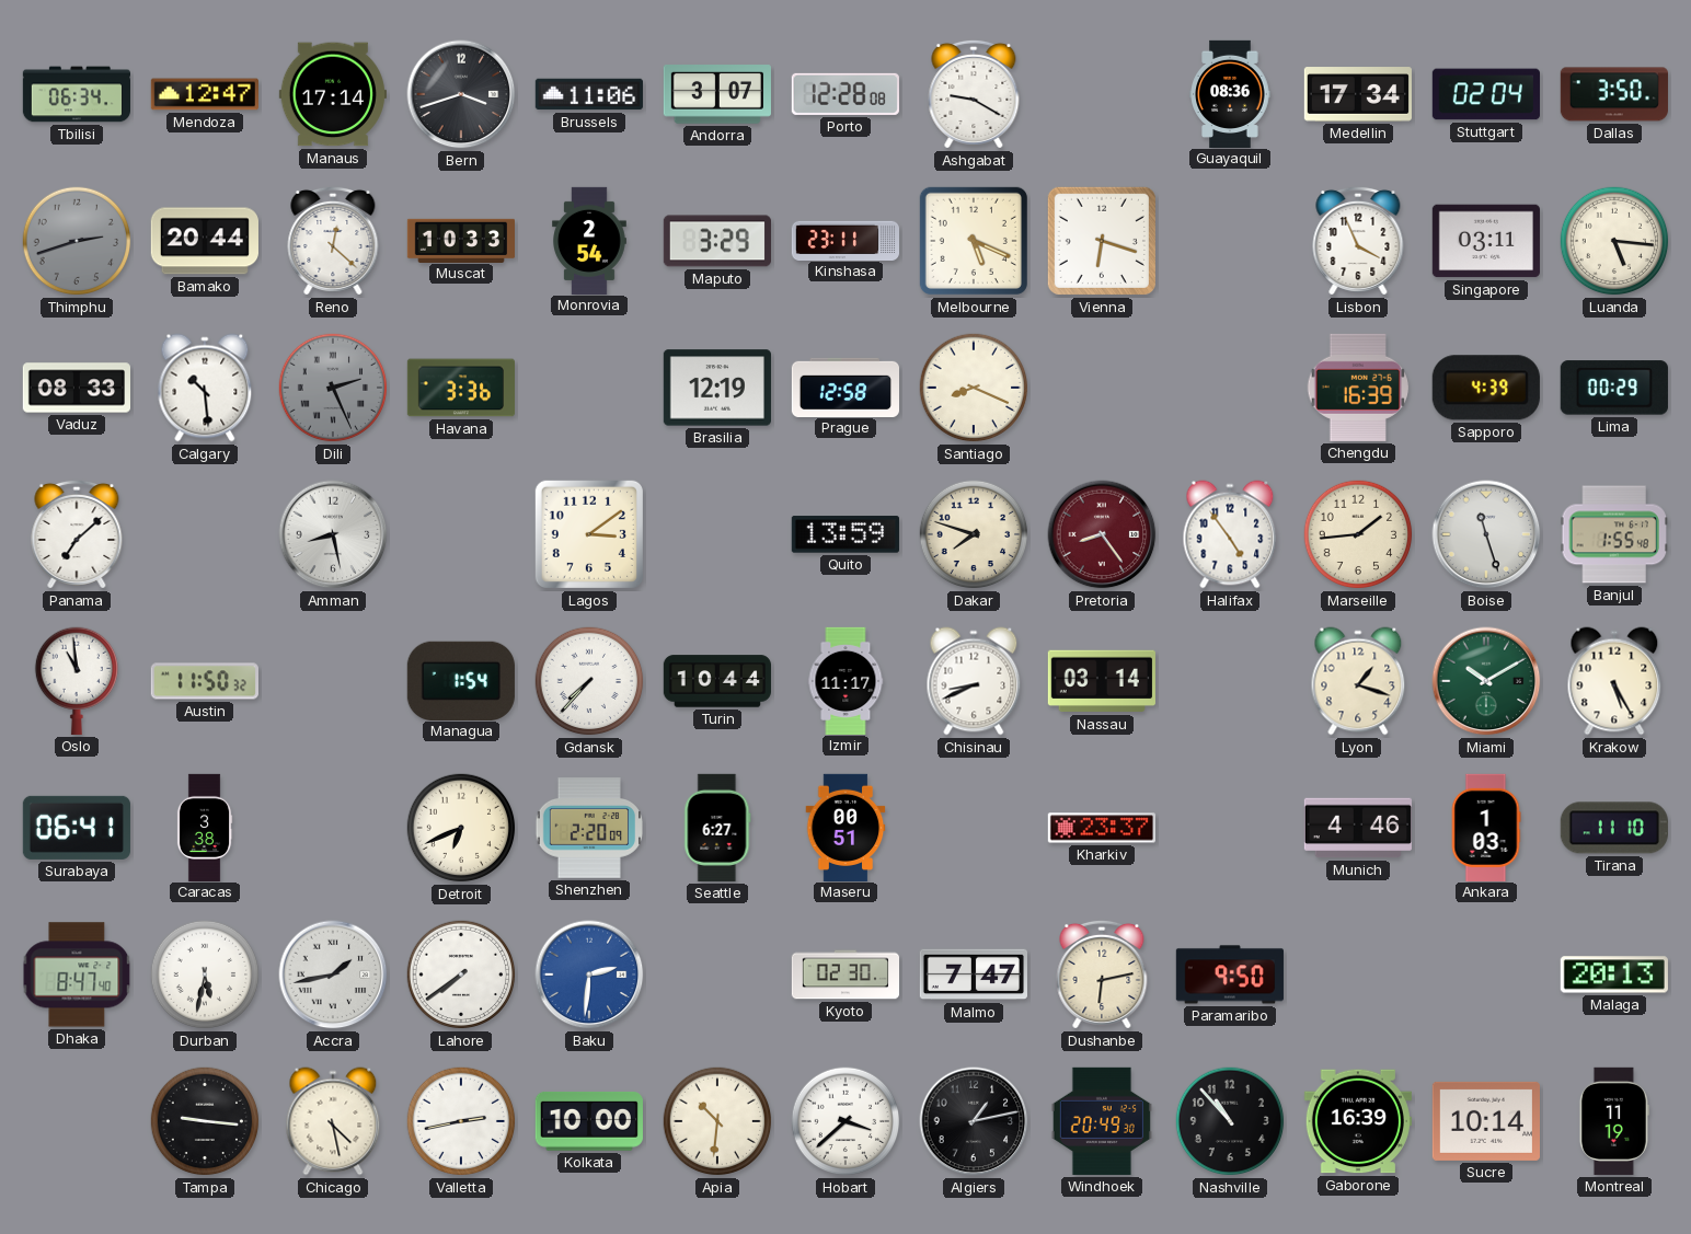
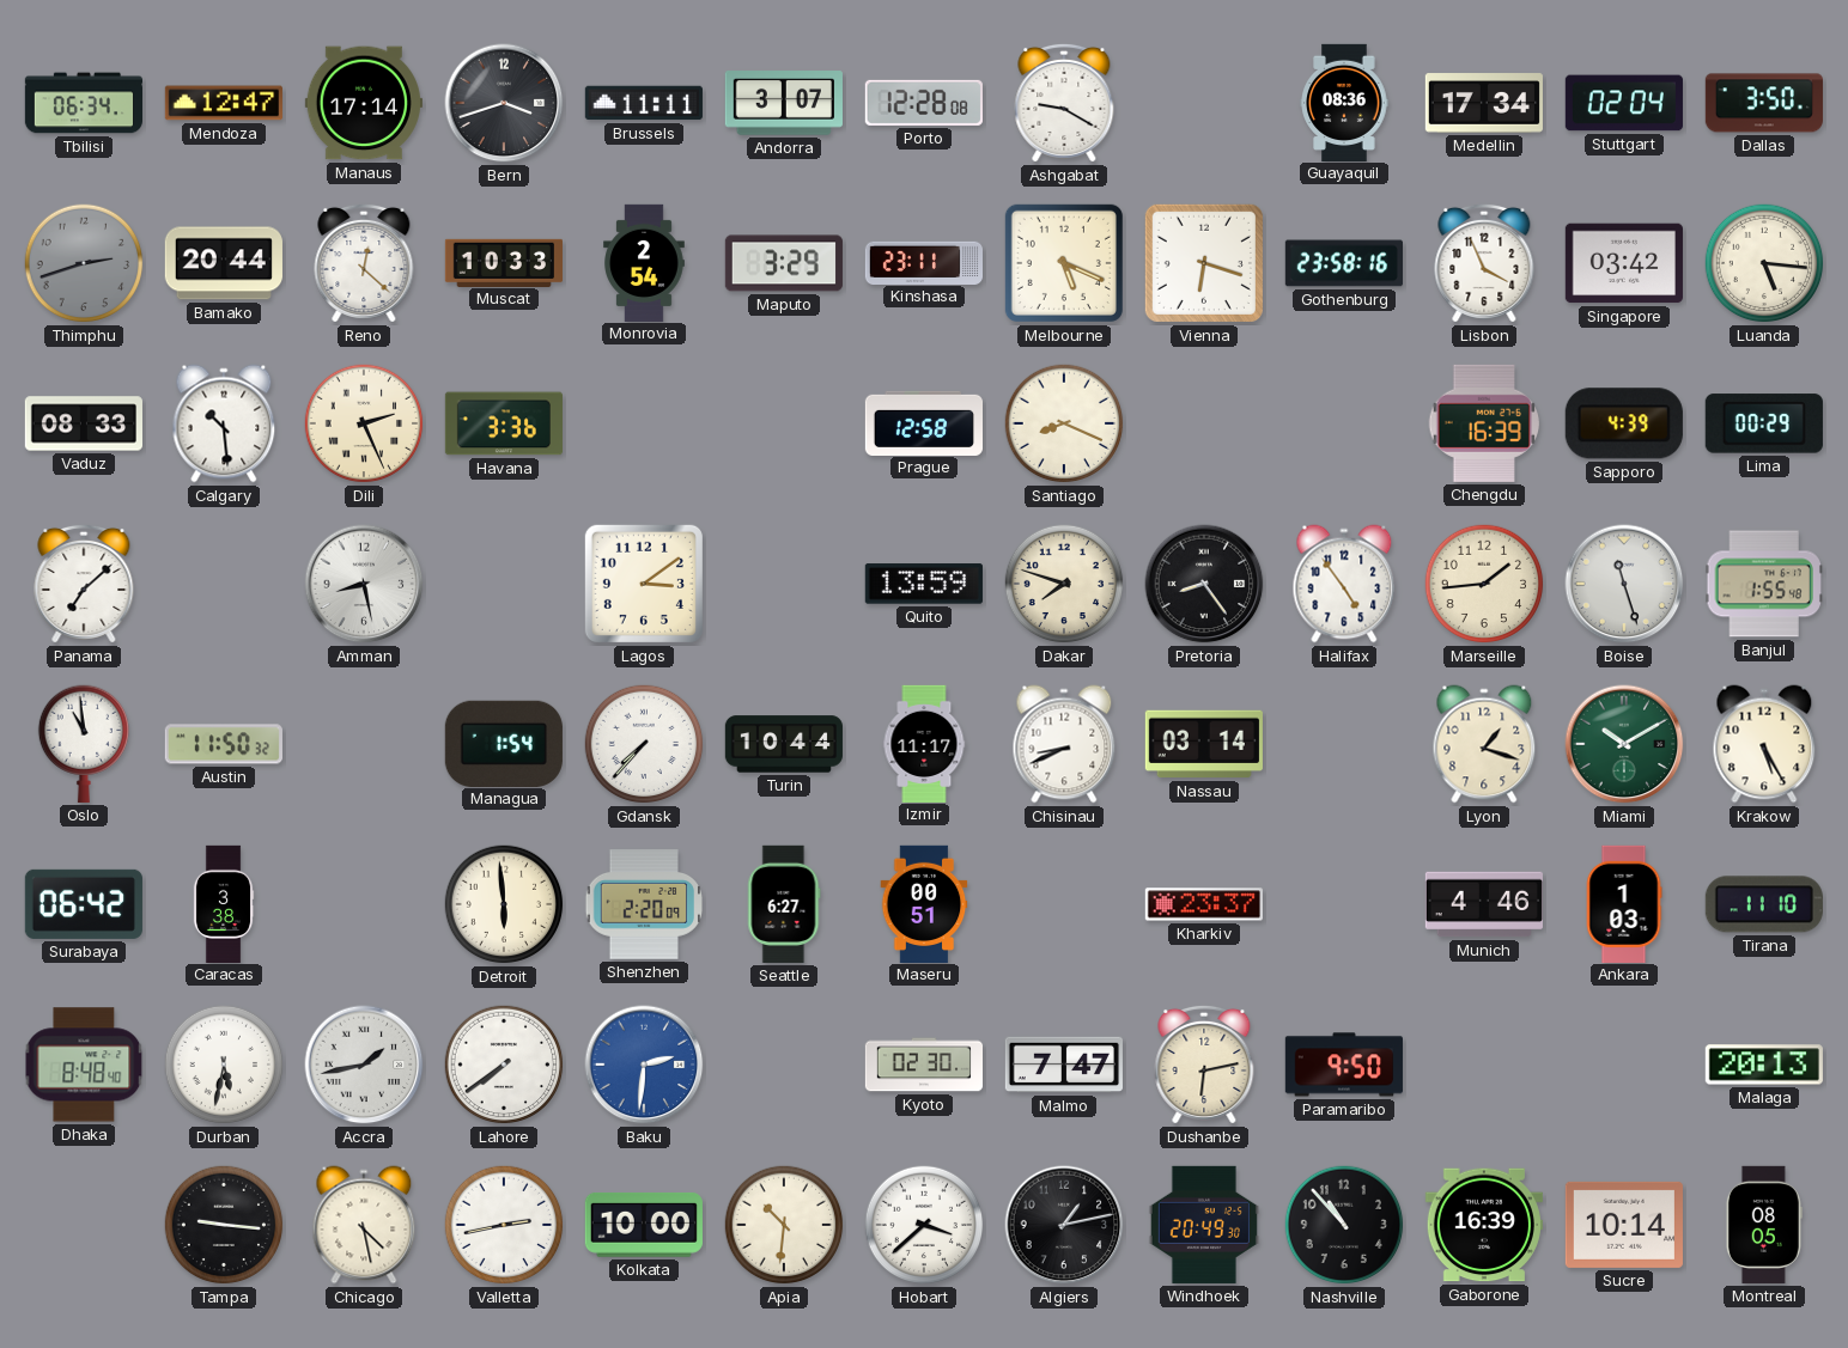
Brussels: 11:06 -> 11:11 (644, 103)
Gothenburg: none -> 23:58 (1343, 263)
Singapore: 03:11 -> 03:42 (1624, 263)
Dili dial: grey -> cream (364, 423)
Brasilia: 12:19 -> none (717, 388)
Pretoria dial: burgundy -> black (1204, 584)
Surabaya: 06:41 -> 06:42 (84, 904)
Detroit: 6:41 -> 5:59 (504, 904)
Dhaka: 8:47 -> 8:48 (84, 1065)
Montreal: 11:19 -> 08:05 (1764, 1225)
